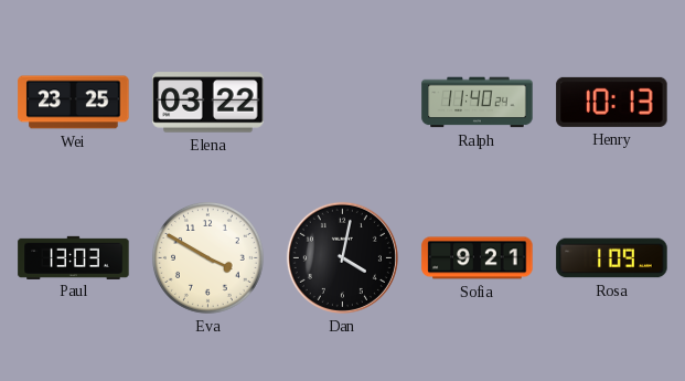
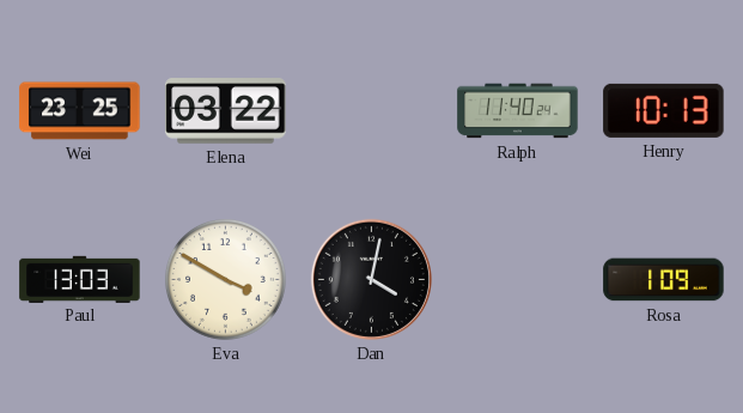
Sofia: 9:21 -> none (478, 258)
